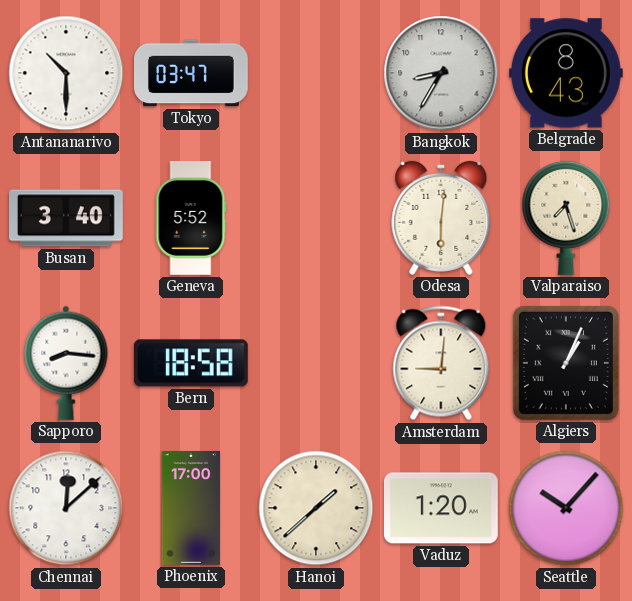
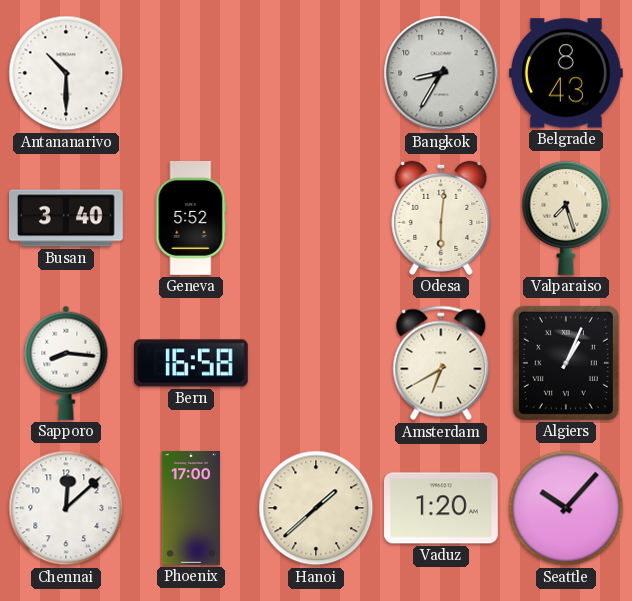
Tokyo: 03:47 -> none (192, 73)
Bern: 18:58 -> 16:58 (191, 363)
Amsterdam: 9:01 -> 6:40 (441, 363)
